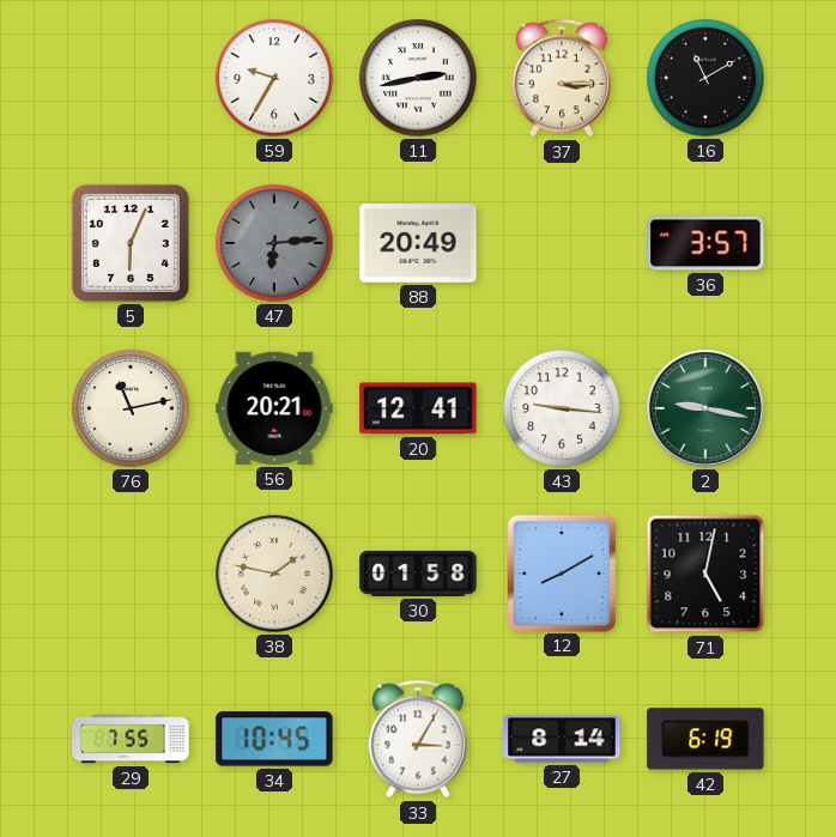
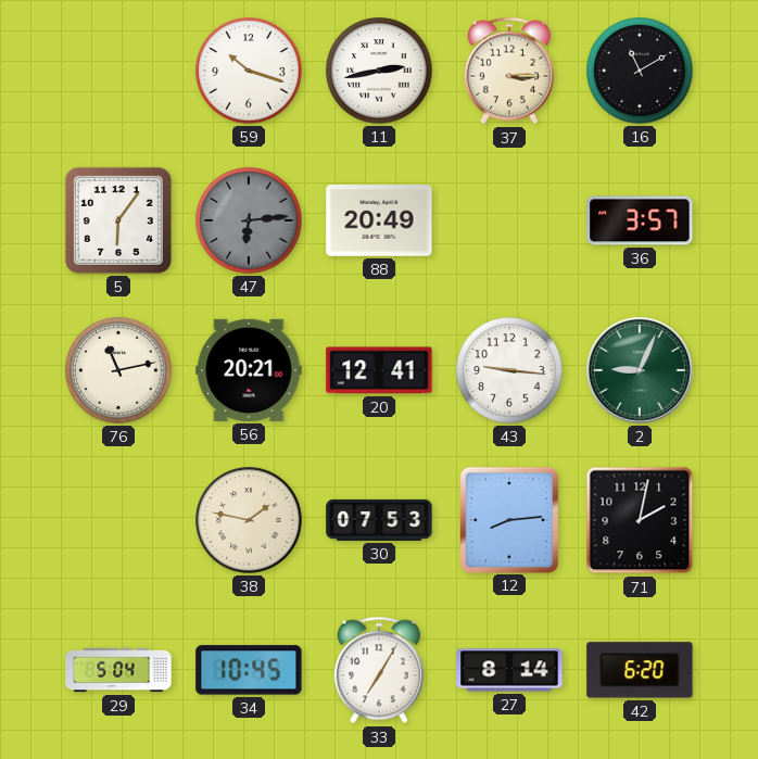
59: 9:35 -> 10:18 (249, 71)
5: 6:04 -> 6:06 (118, 220)
2: 9:17 -> 9:04 (640, 370)
30: 01:58 -> 07:53 (379, 520)
12: 8:10 -> 8:14 (508, 519)
71: 5:02 -> 2:02 (640, 520)
29: 7:55 -> 5:04 (118, 670)
33: 3:05 -> 7:05 (379, 670)
42: 6:19 -> 6:20 (640, 670)
